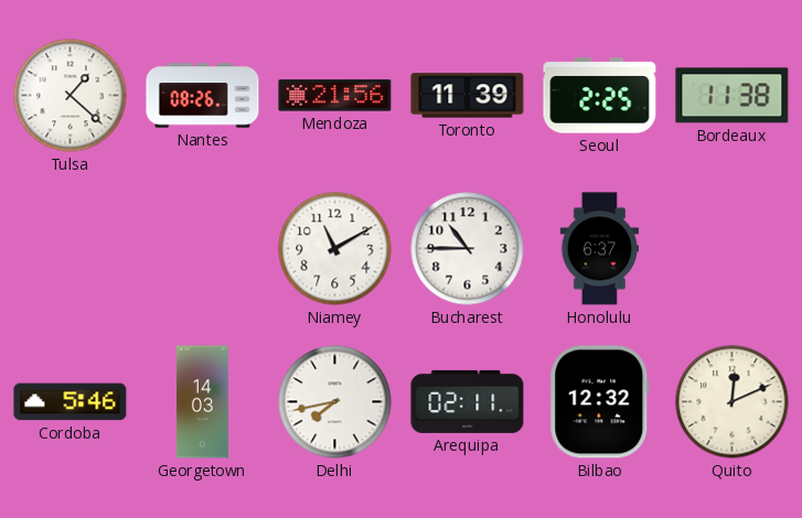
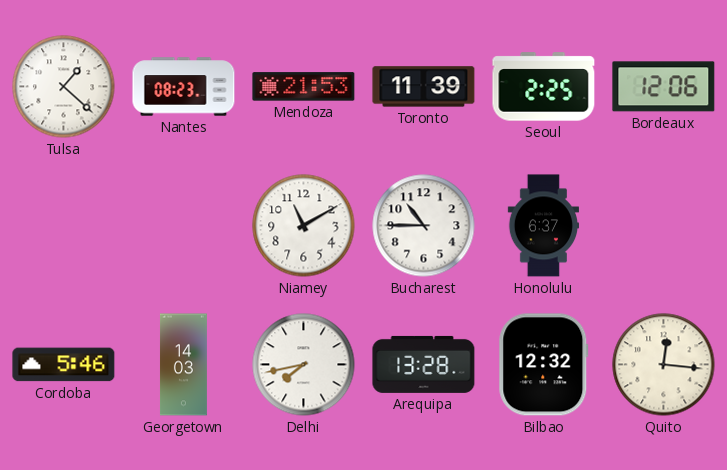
Nantes: 08:26 -> 08:23 (184, 87)
Mendoza: 21:56 -> 21:53 (304, 87)
Bordeaux: 11:38 -> 12:06 (664, 87)
Arequipa: 02:11 -> 13:28 (424, 364)
Quito: 12:11 -> 12:16 (664, 365)
